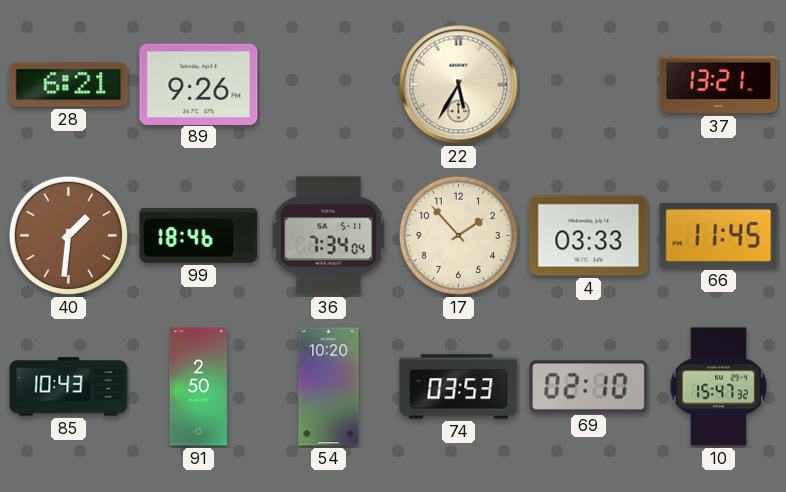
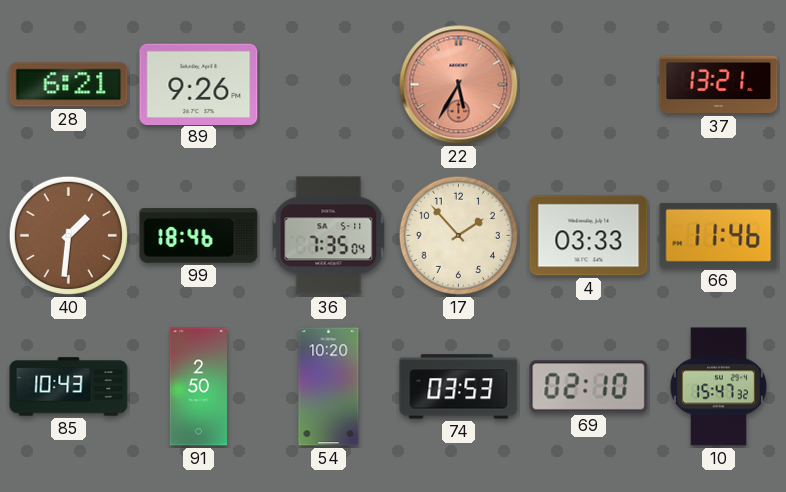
22 dial: cream -> salmon (459, 85)
36: 7:34 -> 7:35 (329, 236)
66: 11:45 -> 11:46 (719, 235)
